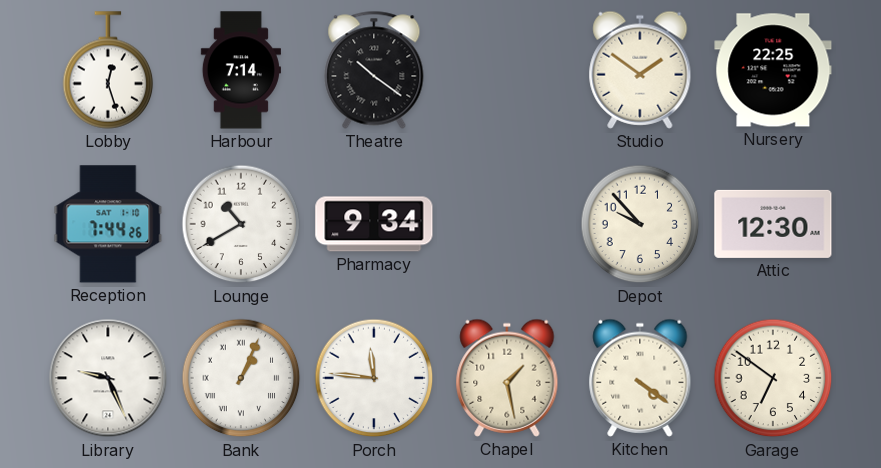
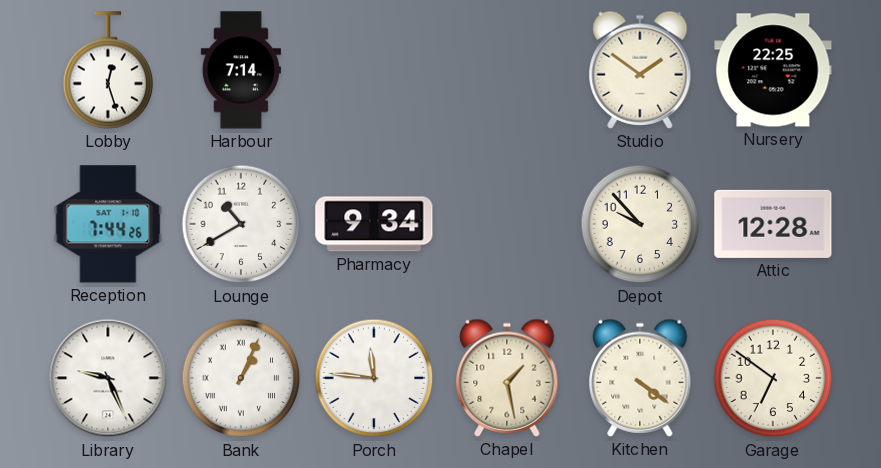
Theatre: 10:21 -> none (374, 70)
Attic: 12:30 -> 12:28 (773, 224)
